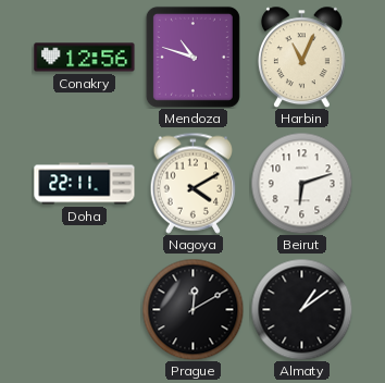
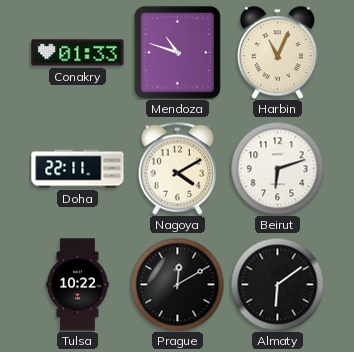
Conakry: 12:56 -> 01:33 (78, 53)
Tulsa: none -> 10:22 (78, 285)
Almaty: 1:09 -> 6:09 (277, 284)
